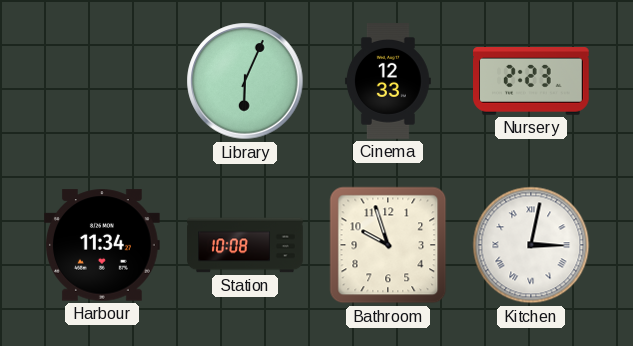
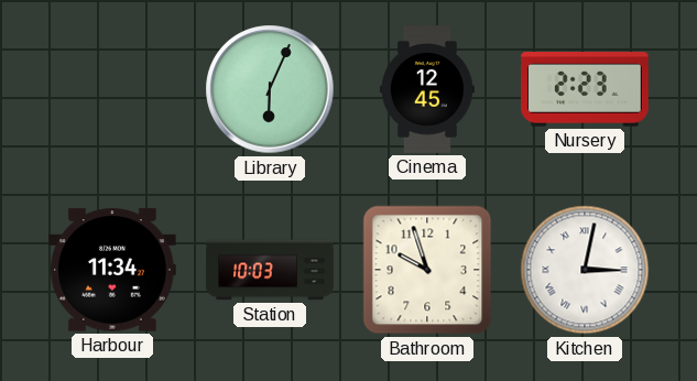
Cinema: 12:33 -> 12:45 (427, 89)
Station: 10:08 -> 10:03 (270, 270)
